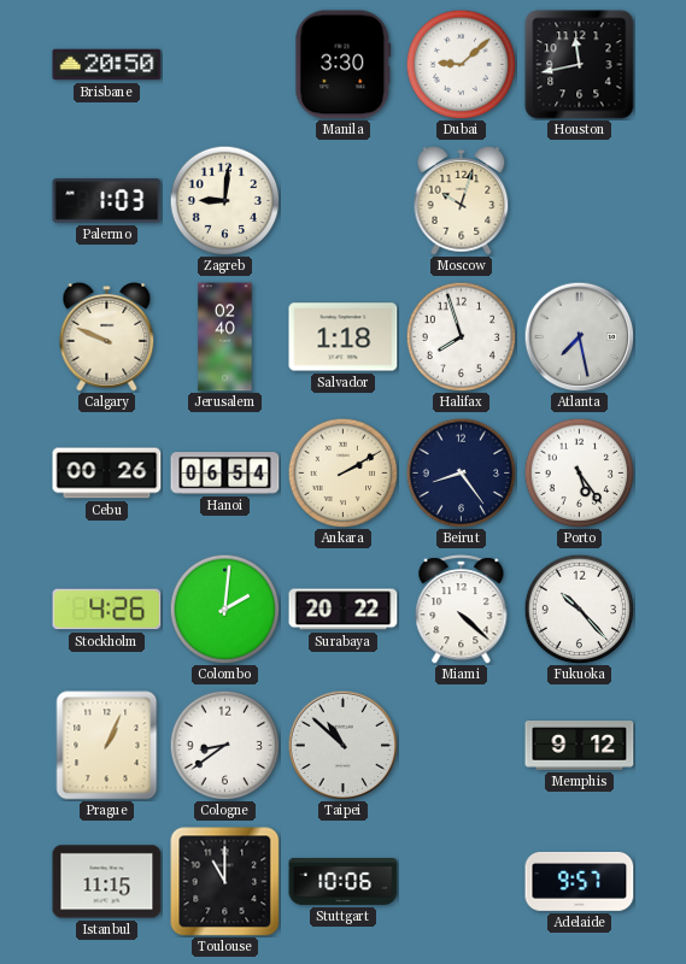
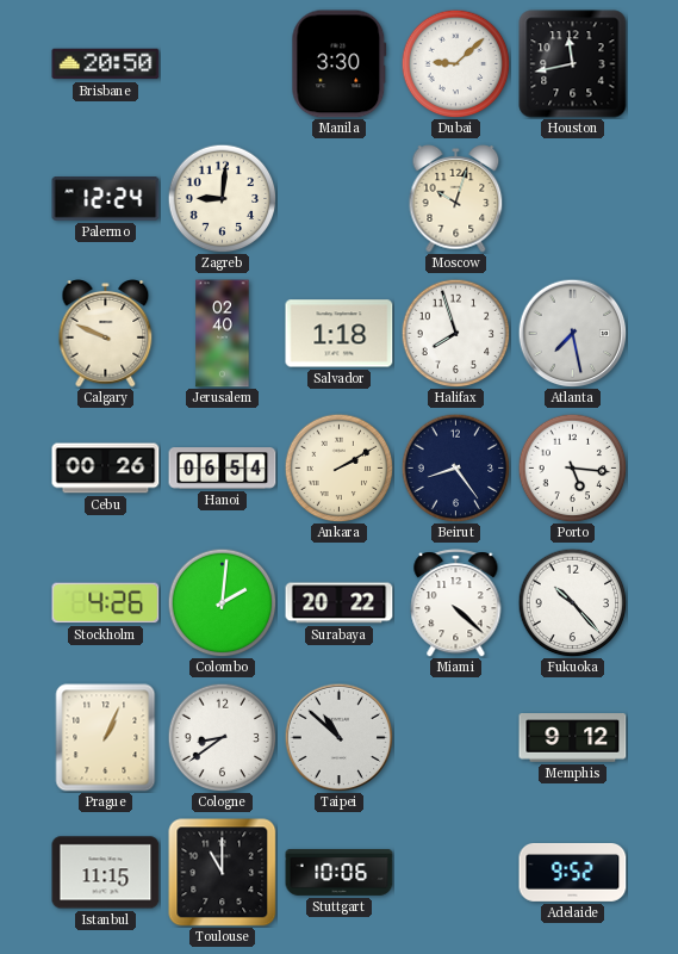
Palermo: 1:03 -> 12:24 (106, 199)
Porto: 5:24 -> 5:16 (572, 467)
Adelaide: 9:57 -> 9:52 (573, 873)
